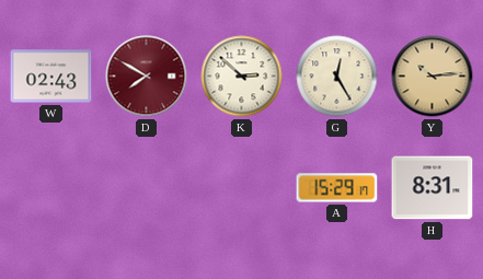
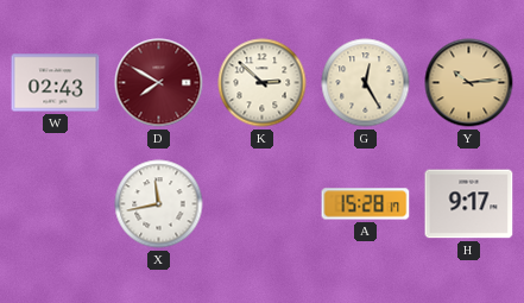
X: none -> 11:43 (159, 204)
A: 15:29 -> 15:28 (366, 204)
H: 8:31 -> 9:17 (469, 204)
